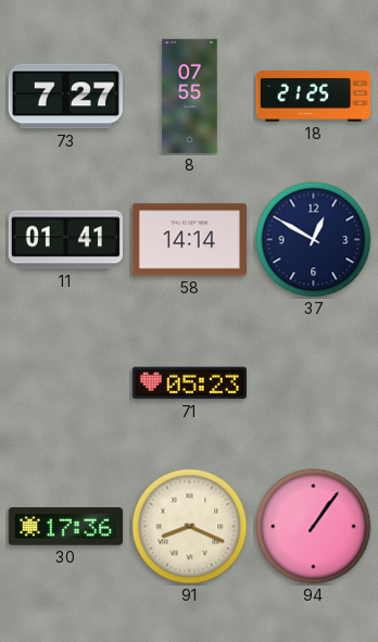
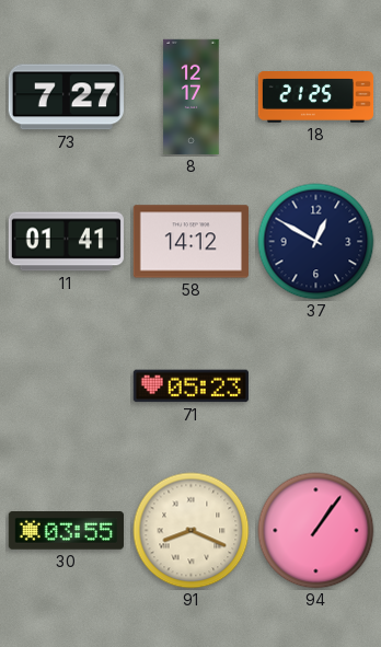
8: 07:55 -> 12:17 (192, 97)
58: 14:14 -> 14:12 (190, 242)
30: 17:36 -> 03:55 (66, 531)
